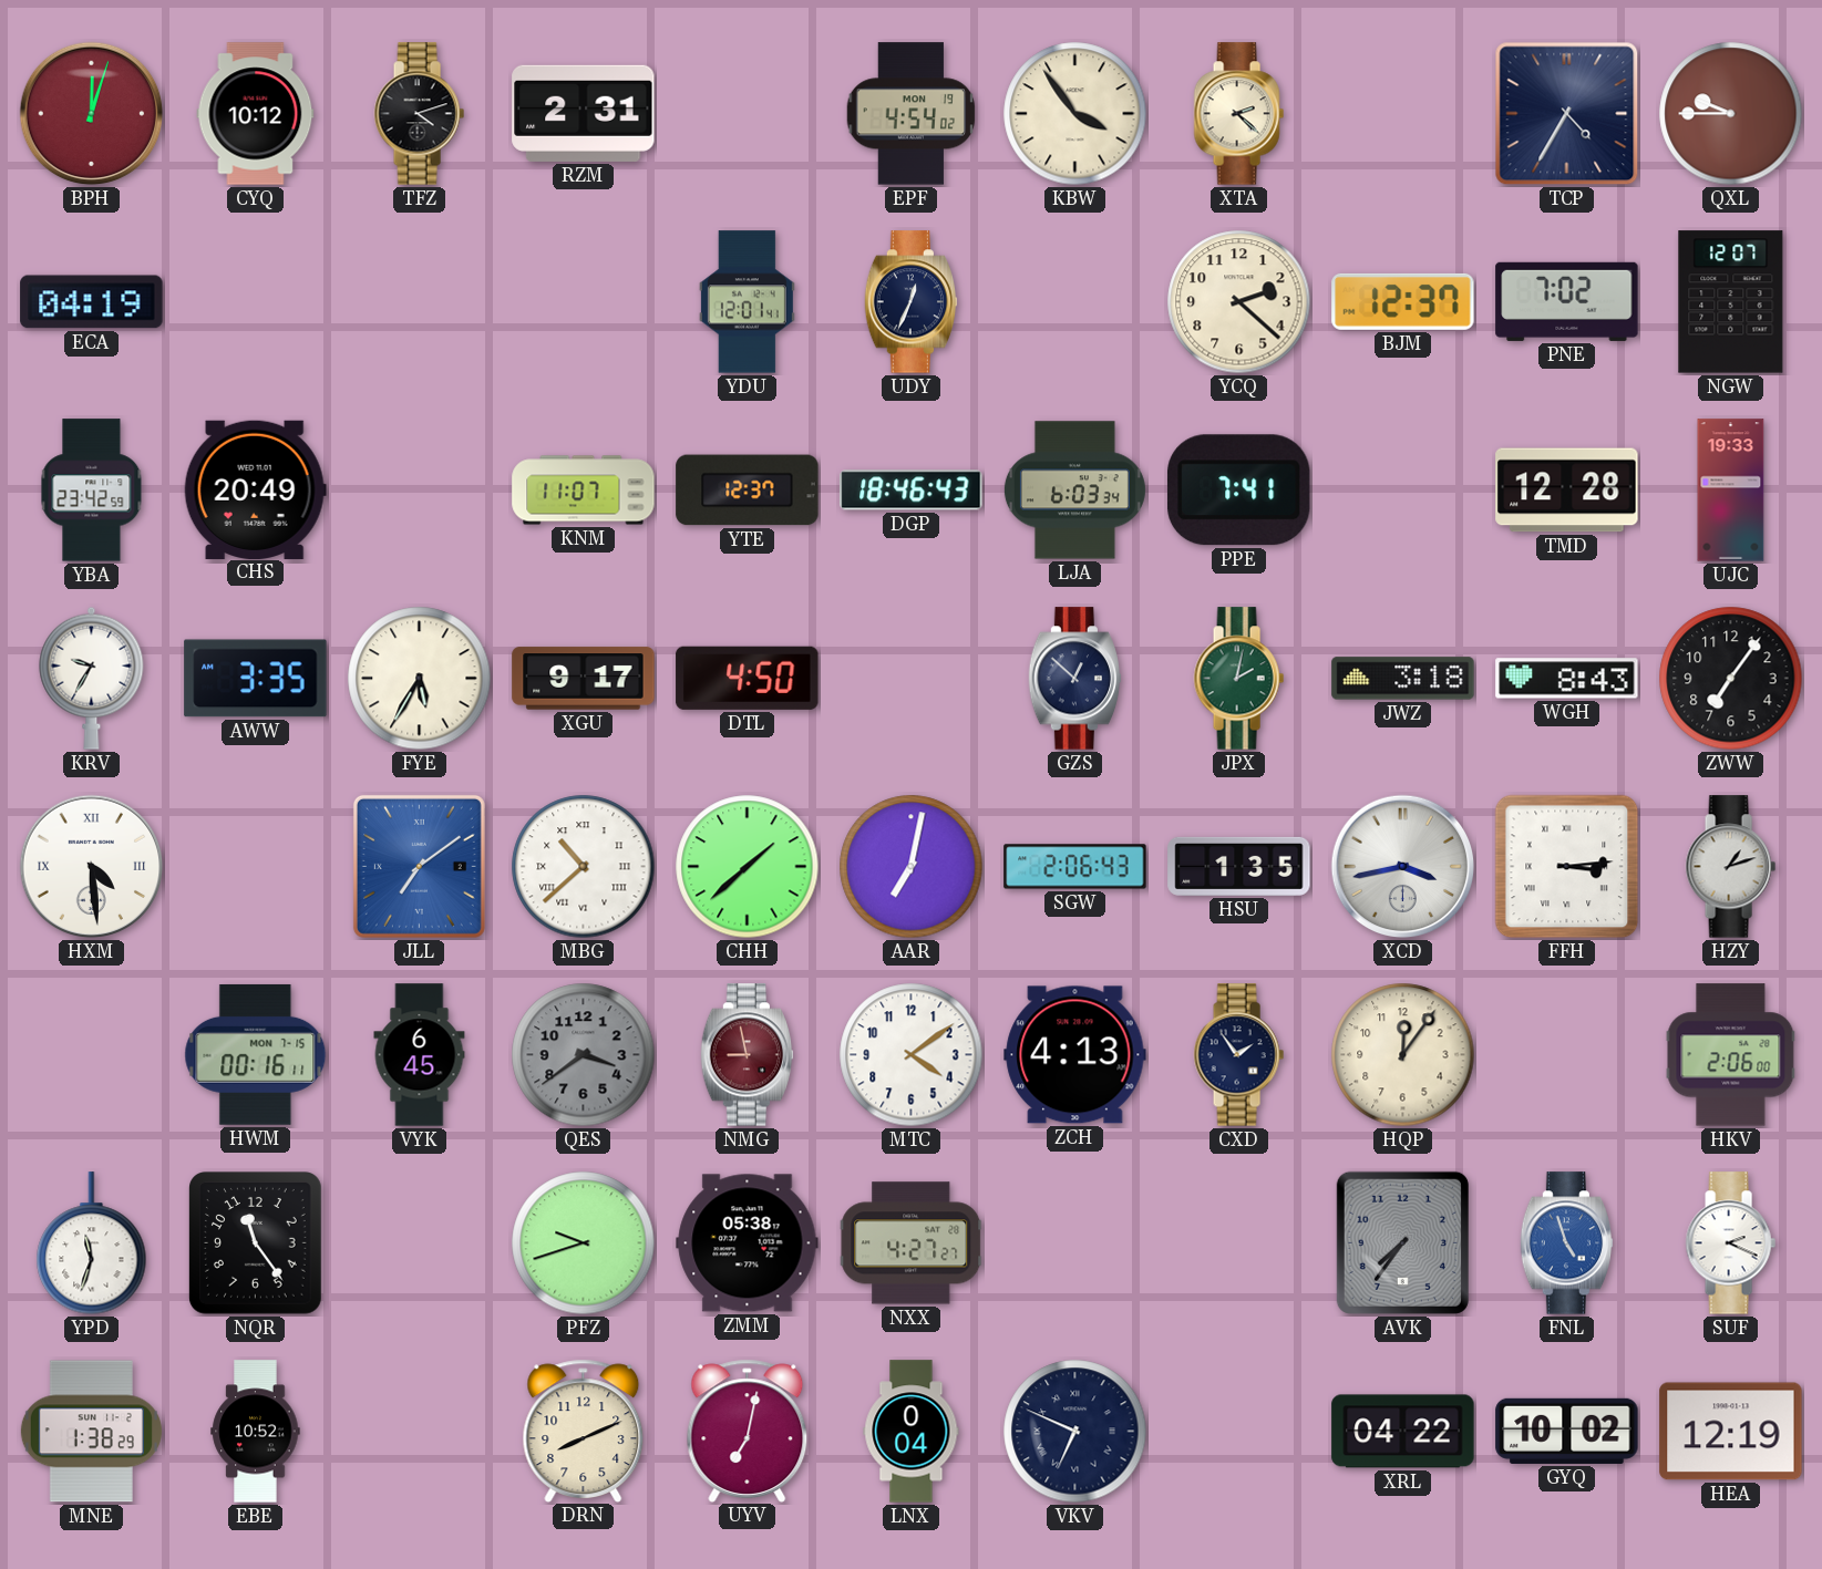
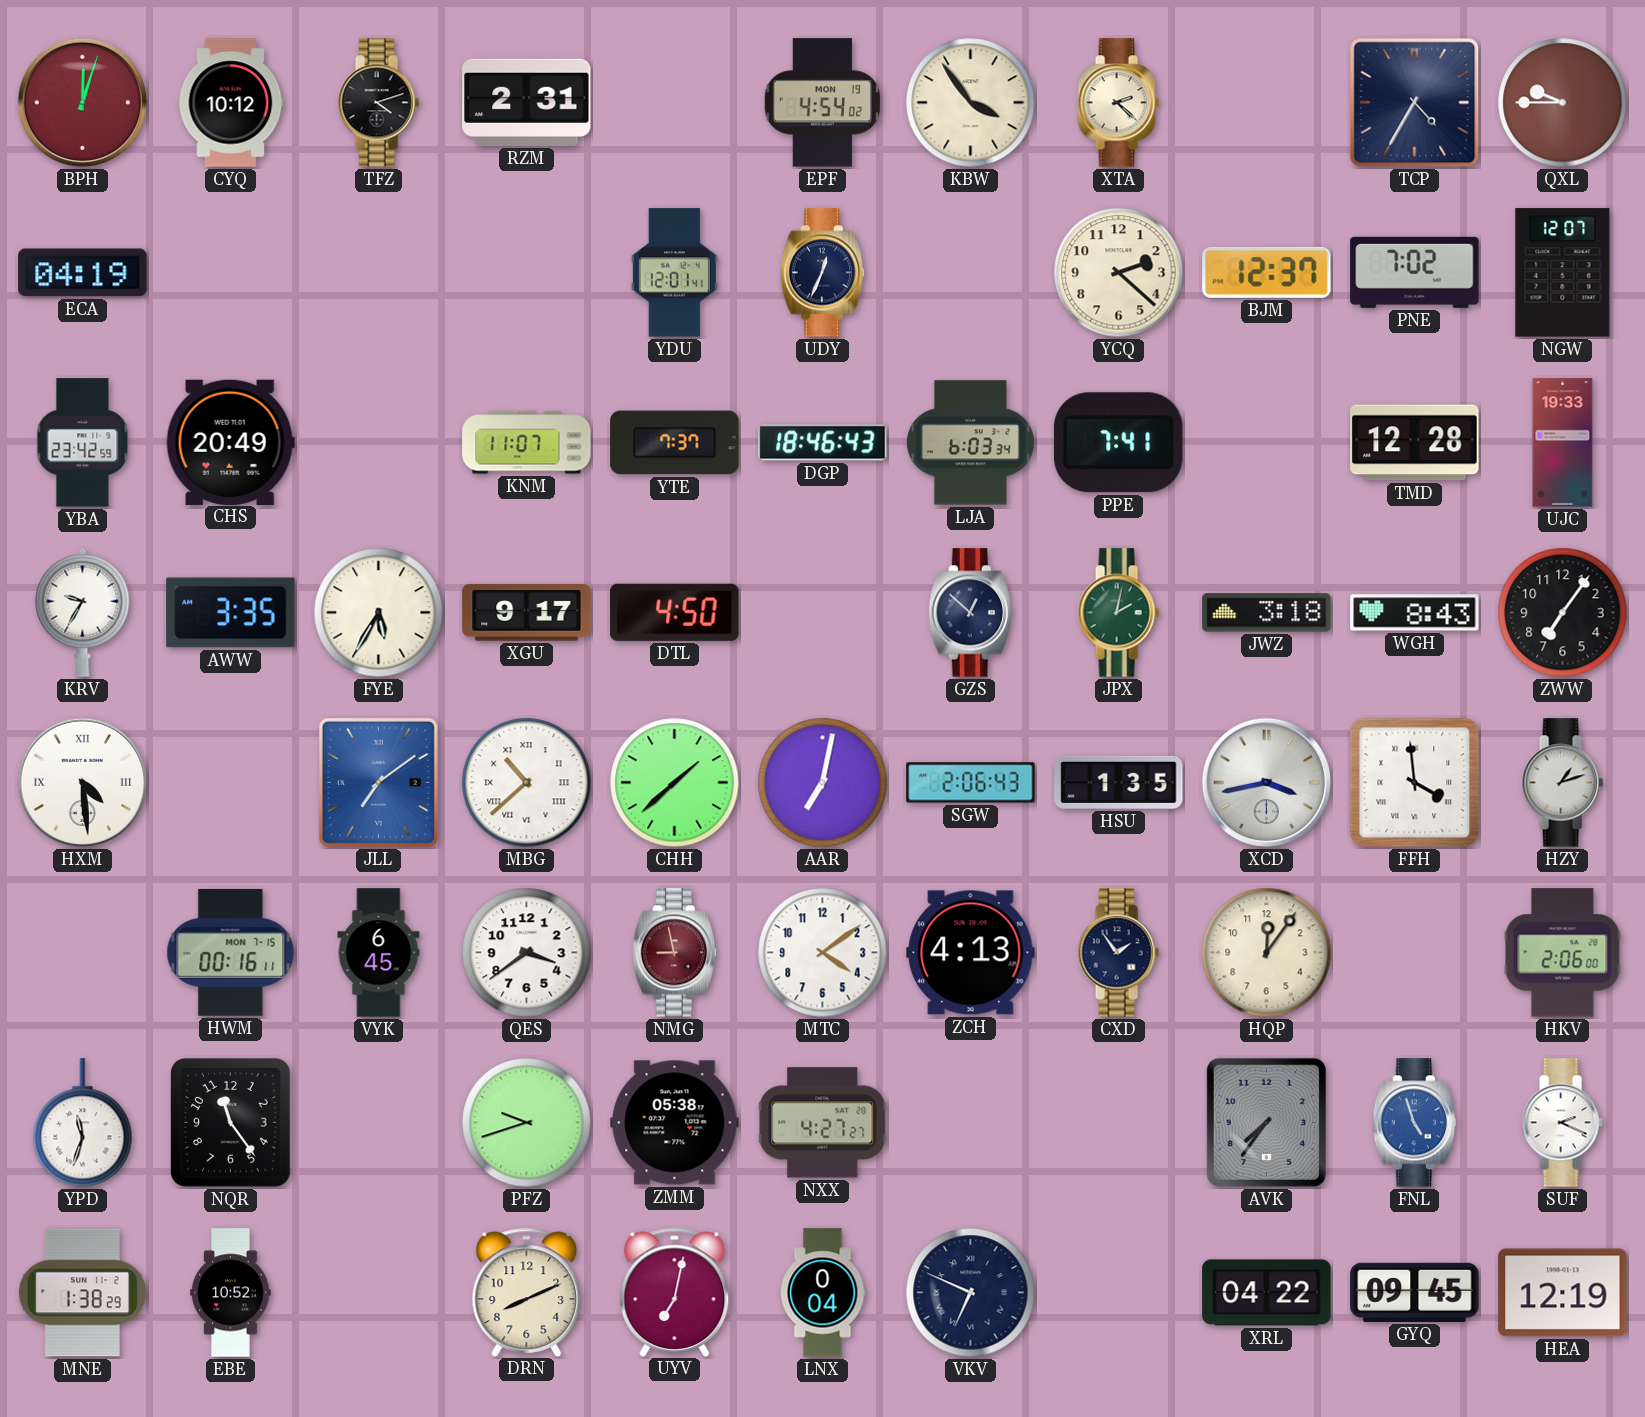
YTE: 12:37 -> 7:37 (675, 443)
FFH: 3:14 -> 3:59 (1415, 783)
QES dial: grey -> white (527, 953)
GYQ: 10:02 -> 09:45 (1415, 1292)
